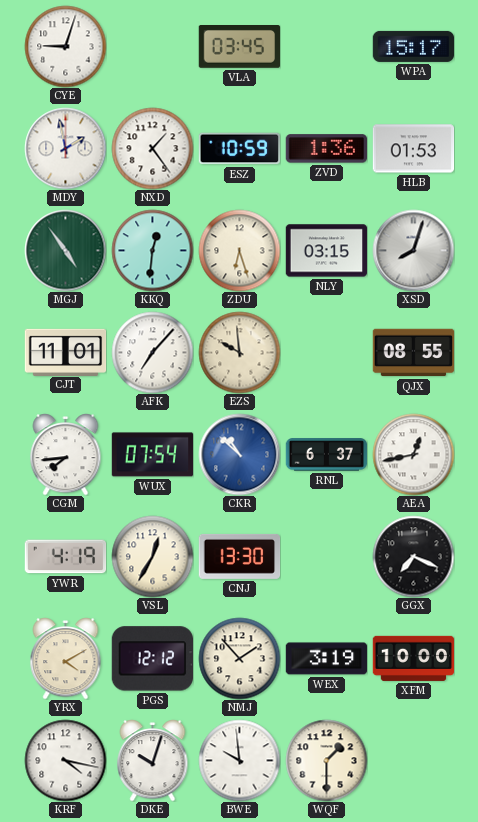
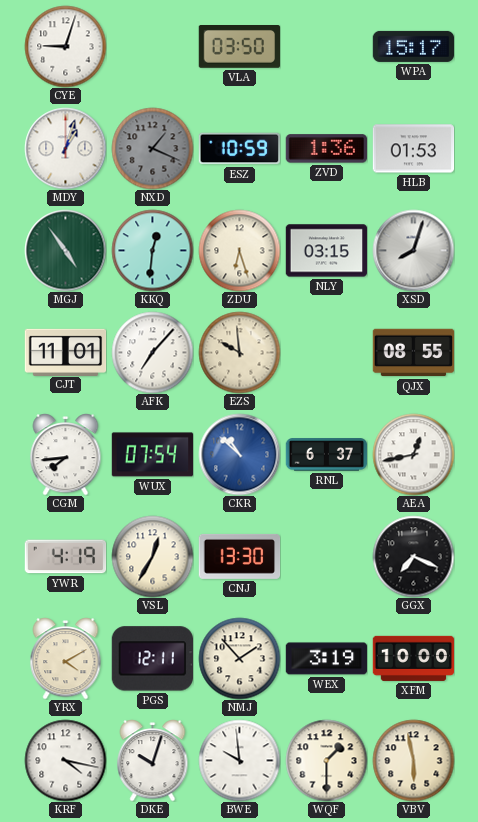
VLA: 03:45 -> 03:50 (239, 47)
MDY: 1:58 -> 1:03 (65, 148)
NXD: 1:24 -> 1:19 (152, 148)
NXD dial: white -> grey (152, 148)
PGS: 12:12 -> 12:11 (152, 659)
VBV: none -> 5:58 (413, 760)
